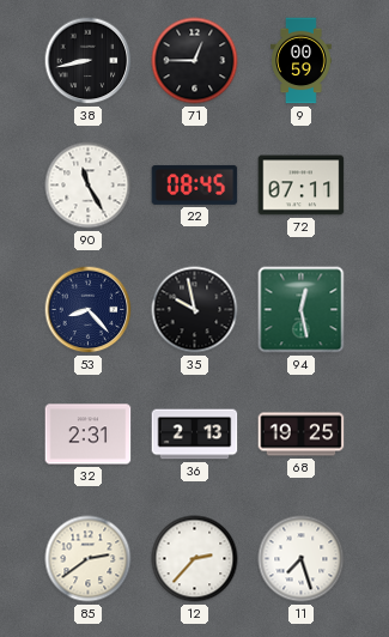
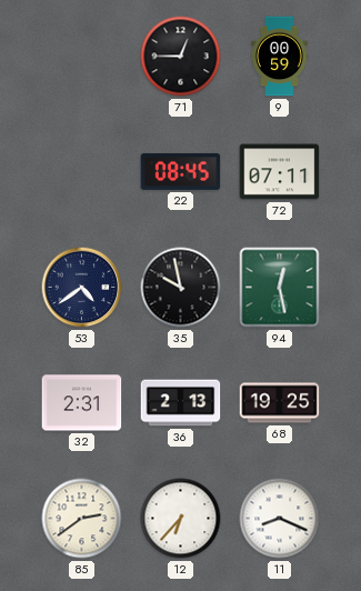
38: 8:43 -> none (89, 61)
90: 11:25 -> none (89, 186)
53: 8:23 -> 4:39 (82, 288)
12: 2:37 -> 6:37 (181, 519)
11: 7:27 -> 8:19 (280, 519)
